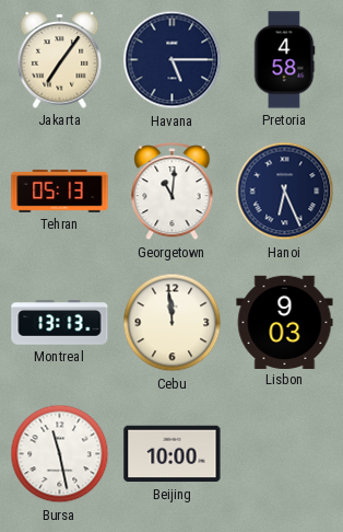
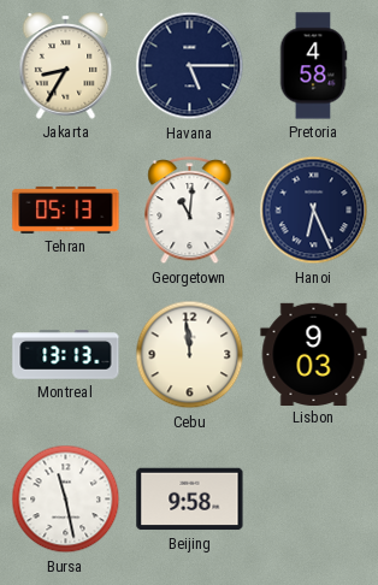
Jakarta: 7:06 -> 8:35 (66, 66)
Beijing: 10:00 -> 9:58 (190, 500)
